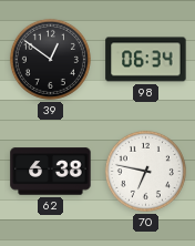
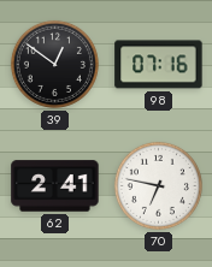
98: 06:34 -> 07:16 (159, 65)
62: 6:38 -> 2:41 (55, 186)
